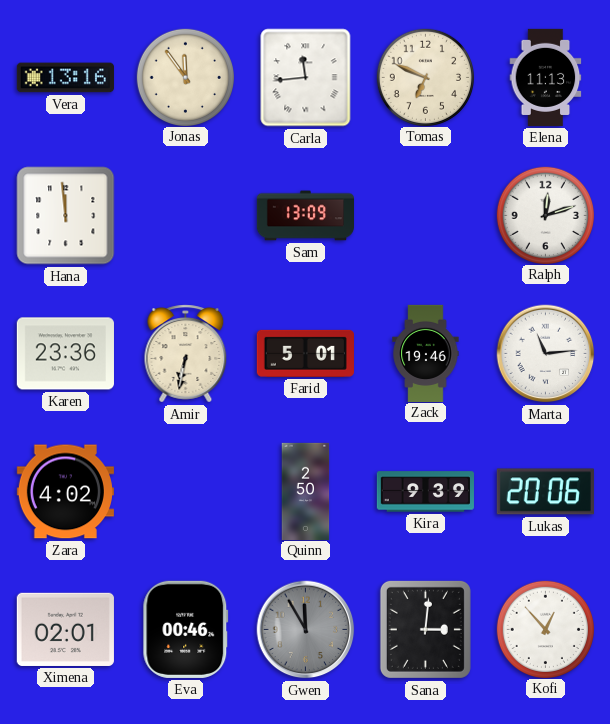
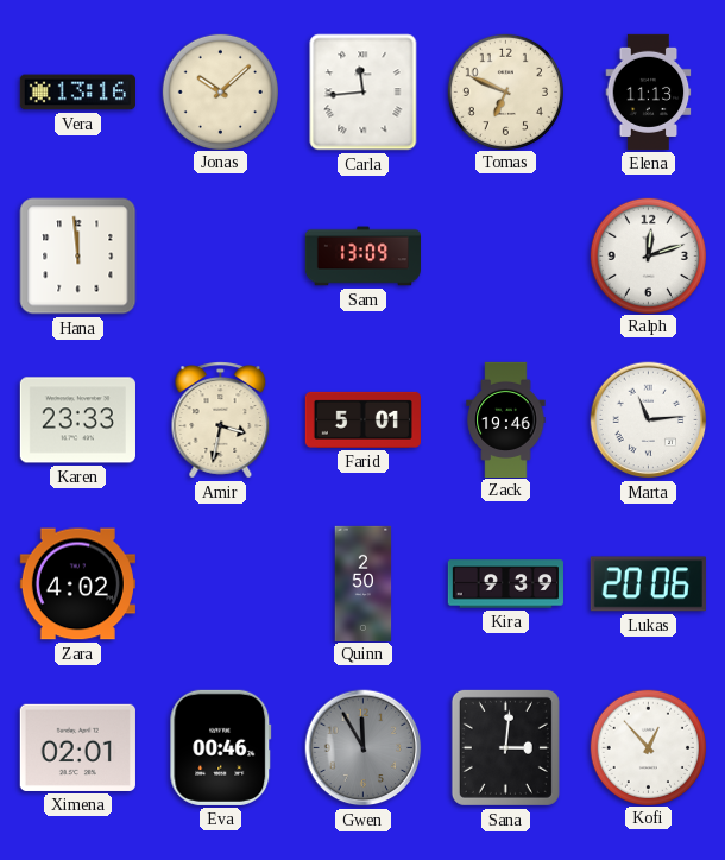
Jonas: 11:54 -> 10:08 (220, 91)
Karen: 23:36 -> 23:33 (77, 420)
Amir: 6:32 -> 3:32 (221, 420)
